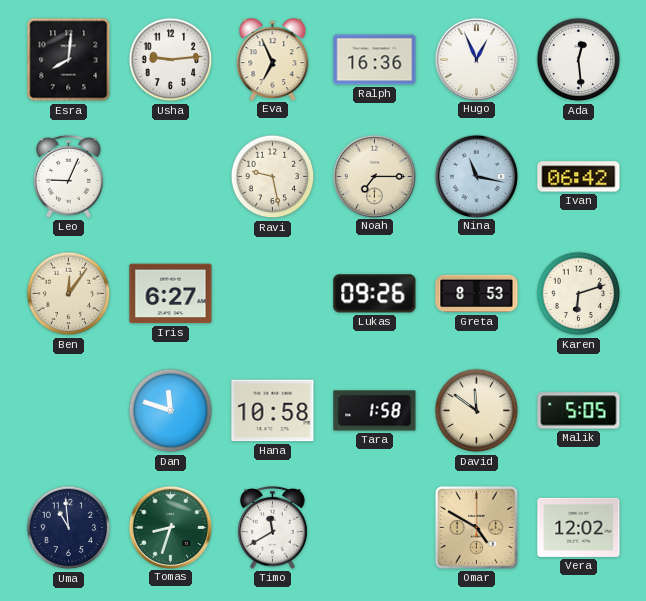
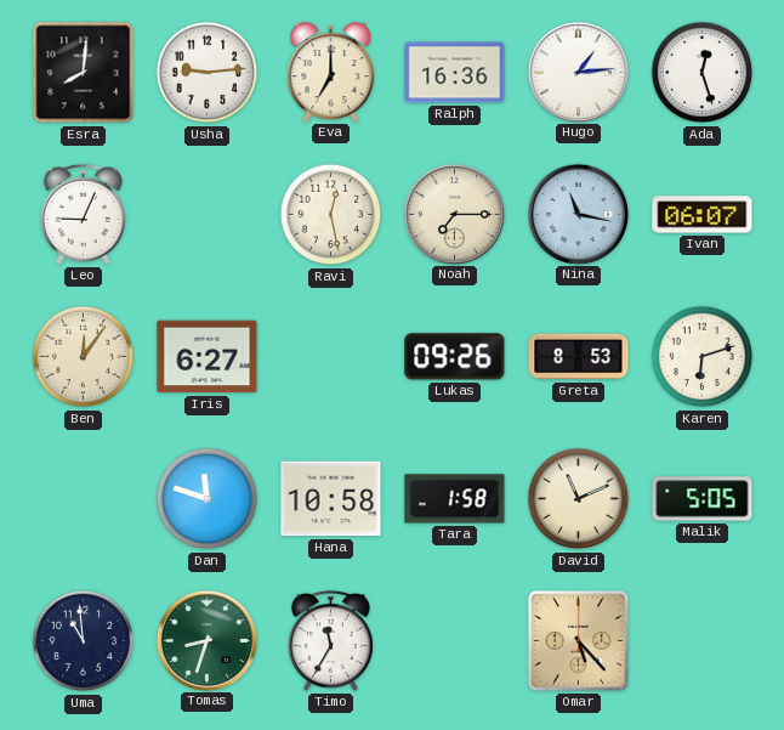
Eva: 6:56 -> 7:00 (331, 72)
Hugo: 12:56 -> 1:14 (578, 72)
Ada: 12:29 -> 12:27 (703, 73)
Ravi: 9:28 -> 12:28 (331, 215)
Ivan: 06:42 -> 06:07 (703, 215)
David: 11:51 -> 11:11 (579, 499)
Timo: 11:40 -> 11:35 (331, 640)
Omar: 4:50 -> 5:23 (579, 641)
Vera: 12:02 -> none (579, 527)
